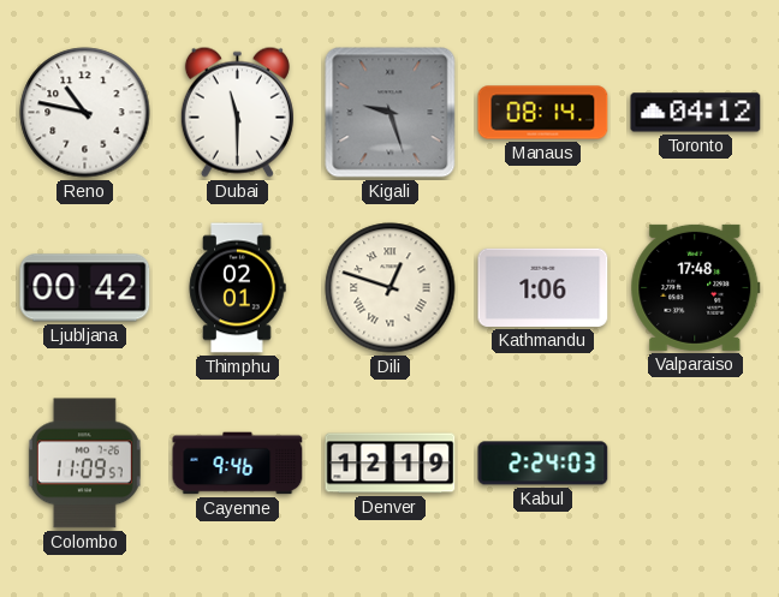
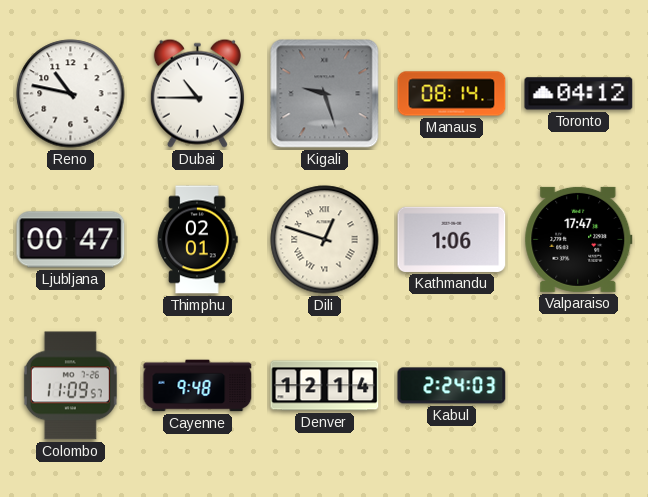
Dubai: 11:30 -> 10:45 (197, 93)
Ljubljana: 00:42 -> 00:47 (71, 240)
Valparaiso: 17:48 -> 17:47 (579, 239)
Cayenne: 9:46 -> 9:48 (198, 386)
Denver: 12:19 -> 12:14 (325, 386)
